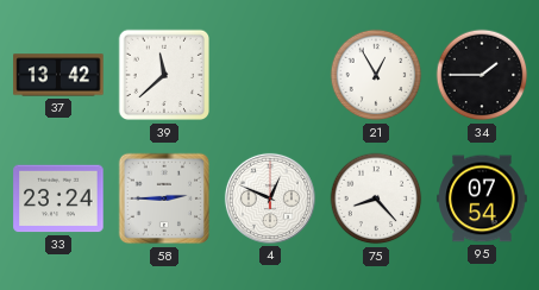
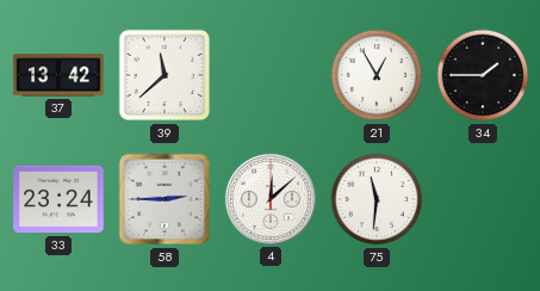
4: 12:49 -> 12:08 (271, 199)
75: 8:23 -> 11:31 (377, 199)
95: 07:54 -> none (482, 198)
